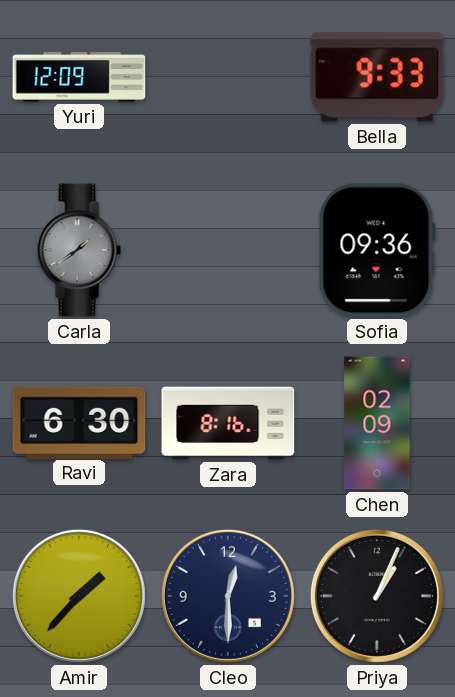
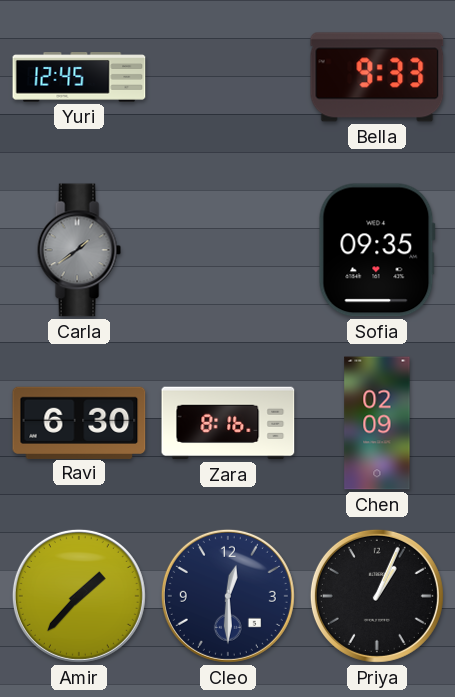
Yuri: 12:09 -> 12:45 (79, 77)
Sofia: 09:36 -> 09:35 (377, 250)
